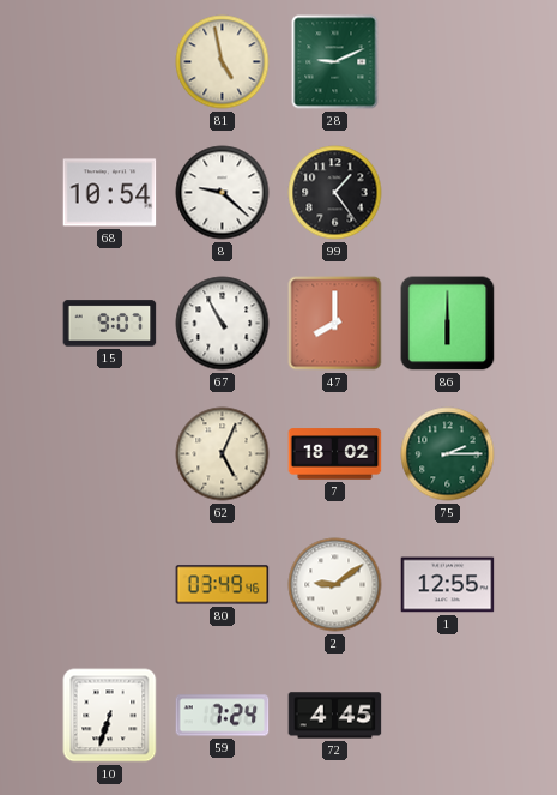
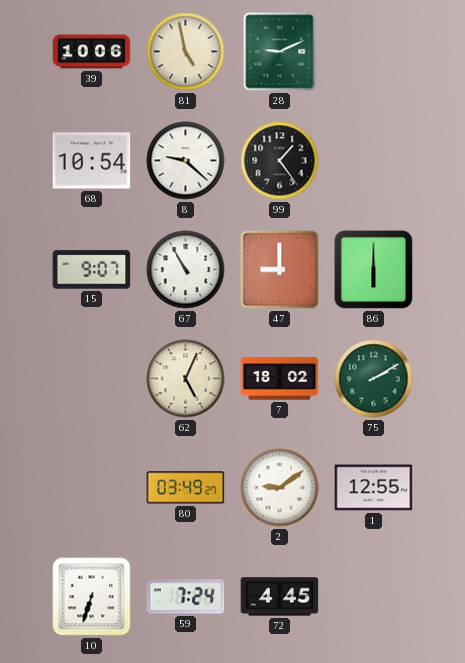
39: none -> 10:06 (92, 52)
47: 8:00 -> 9:00 (280, 270)
75: 2:15 -> 2:10 (374, 379)
80: 03:49:46 -> 03:49:27 (186, 488)
